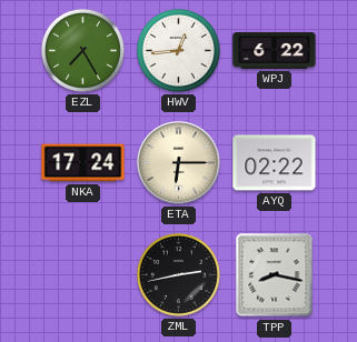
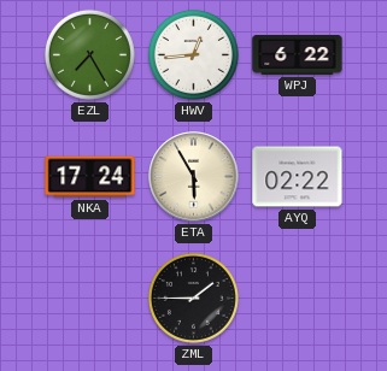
ETA: 6:15 -> 5:55 (194, 177)
ZML: 2:43 -> 1:45 (193, 298)
TPP: 8:17 -> none (275, 275)
